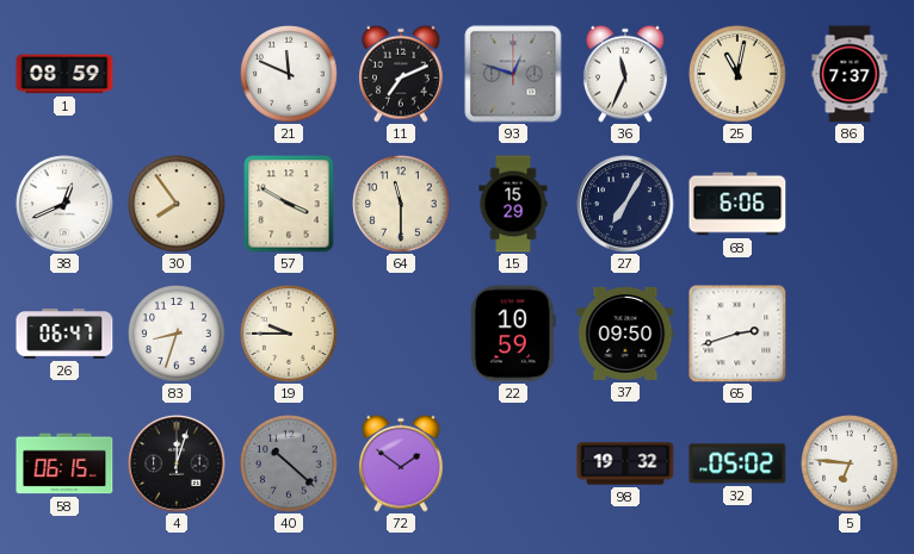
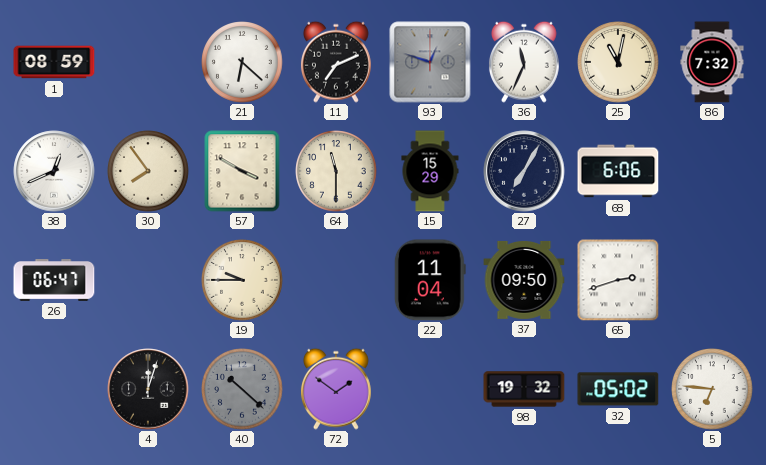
21: 11:49 -> 6:22 (242, 62)
86: 7:37 -> 7:32 (712, 62)
83: 8:33 -> none (177, 334)
22: 10:59 -> 11:04 (430, 280)
58: 06:15 -> none (64, 463)
